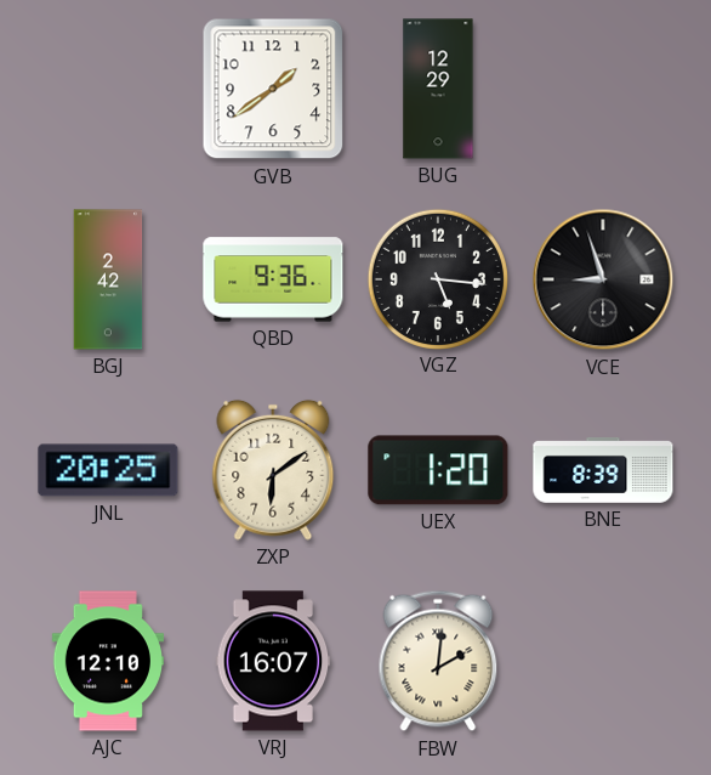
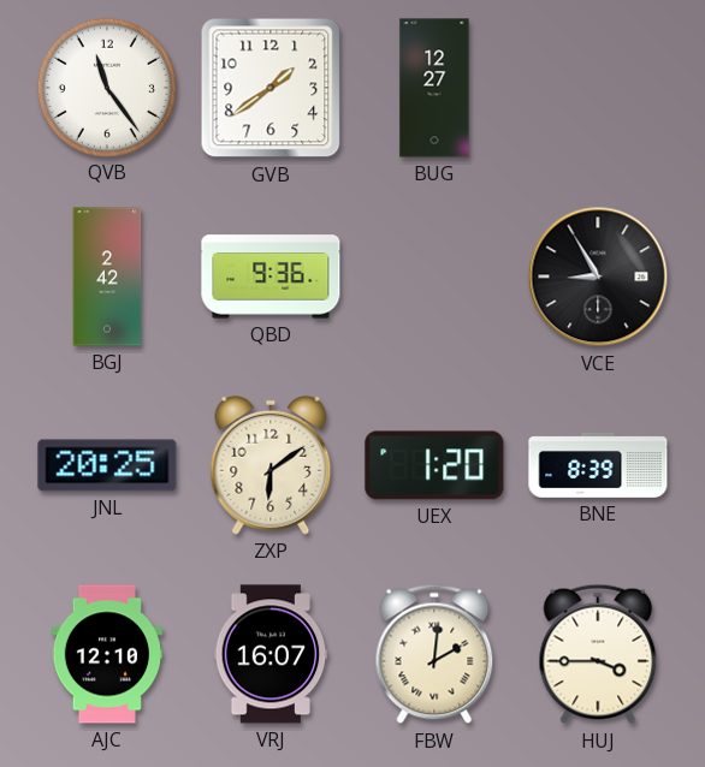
QVB: none -> 11:24 (106, 87)
BUG: 12:29 -> 12:27 (434, 88)
VGZ: 5:16 -> none (437, 278)
VCE: 8:57 -> 8:55 (598, 277)
HUJ: none -> 3:45 (598, 654)
